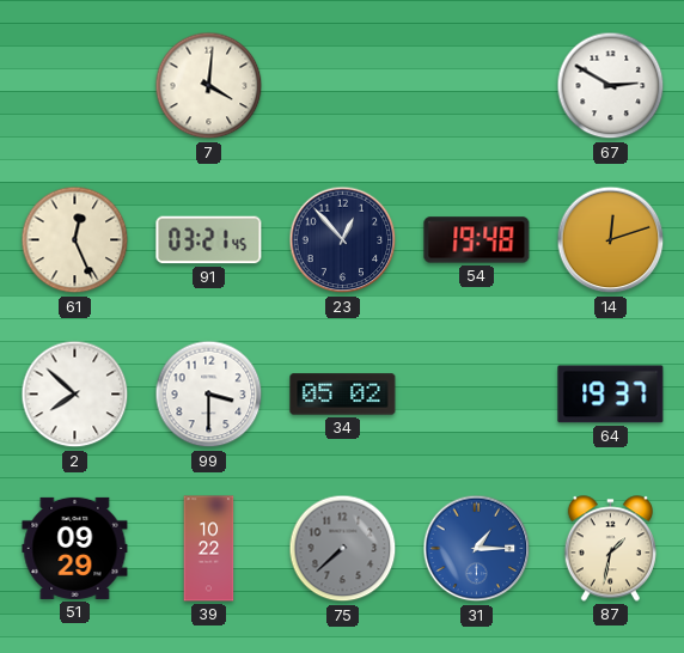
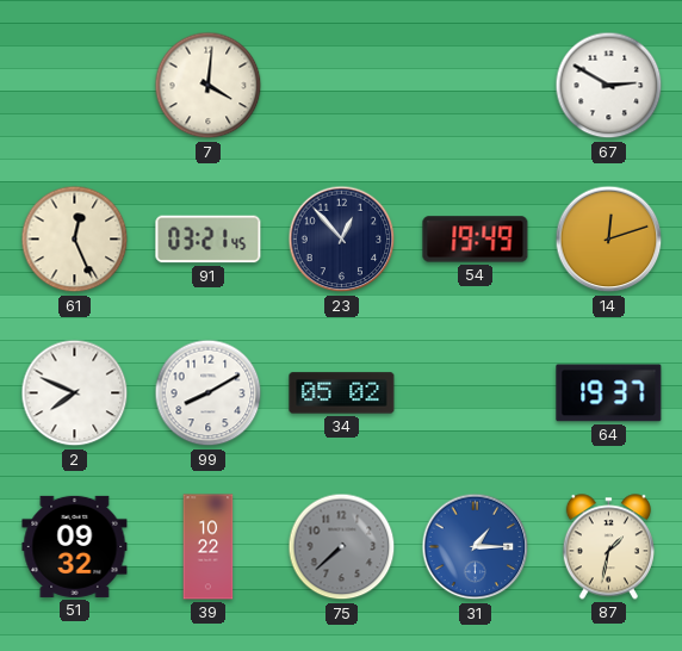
54: 19:48 -> 19:49 (476, 240)
2: 7:52 -> 7:49 (75, 393)
99: 3:30 -> 8:10 (209, 393)
51: 09:29 -> 09:32 (75, 546)
